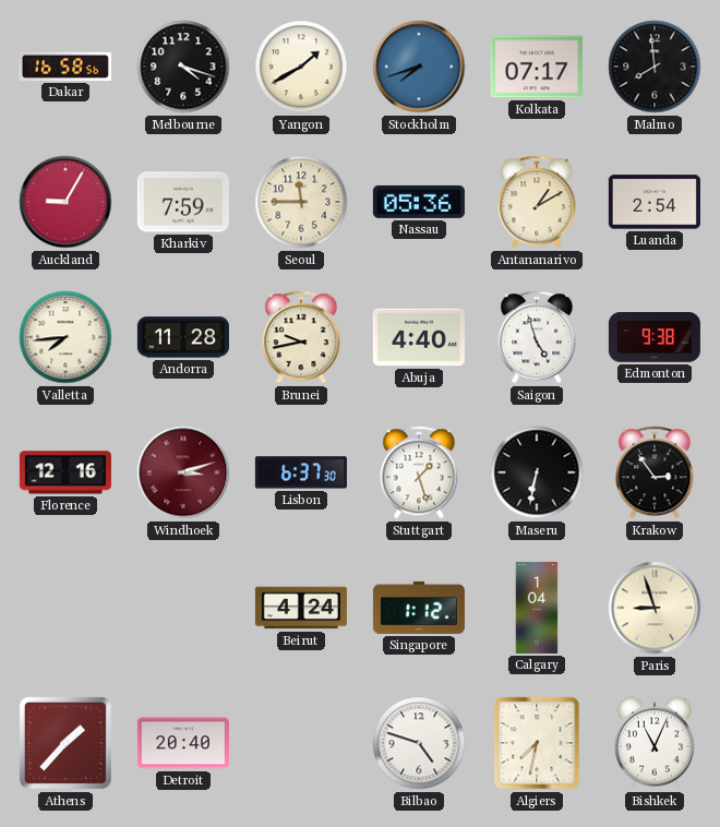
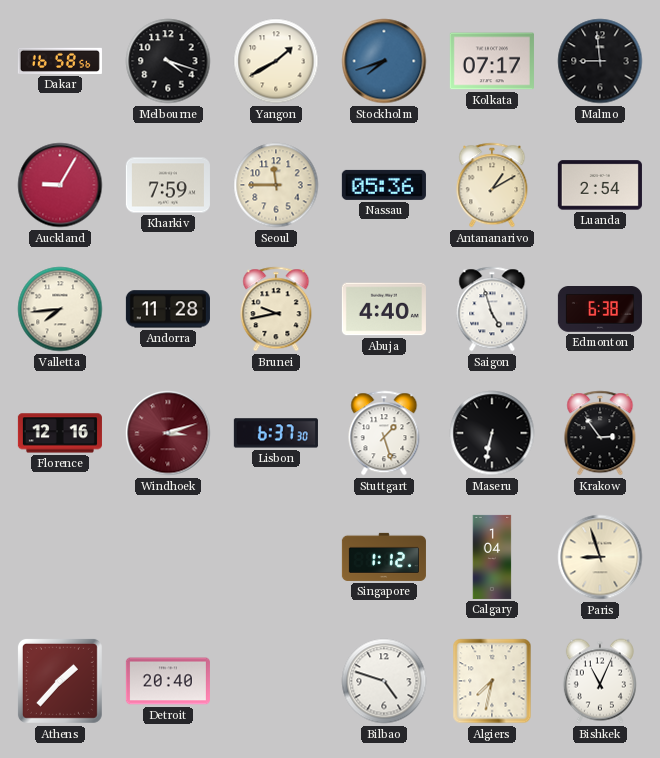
Malmo: 7:59 -> 8:59 (600, 61)
Edmonton: 9:38 -> 6:38 (600, 309)
Beirut: 4:24 -> none (301, 608)
